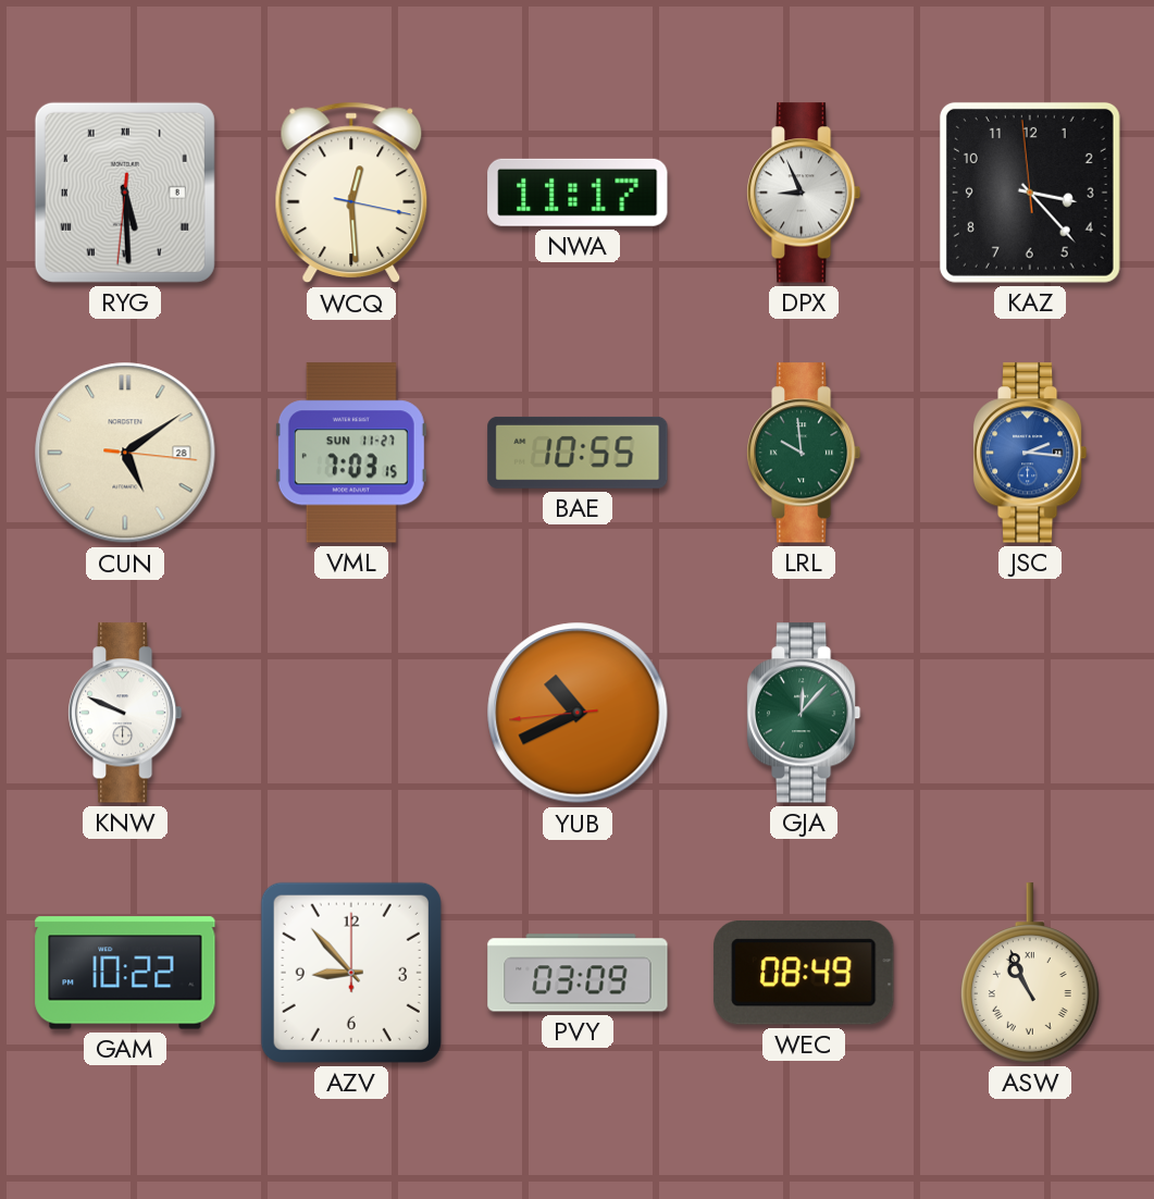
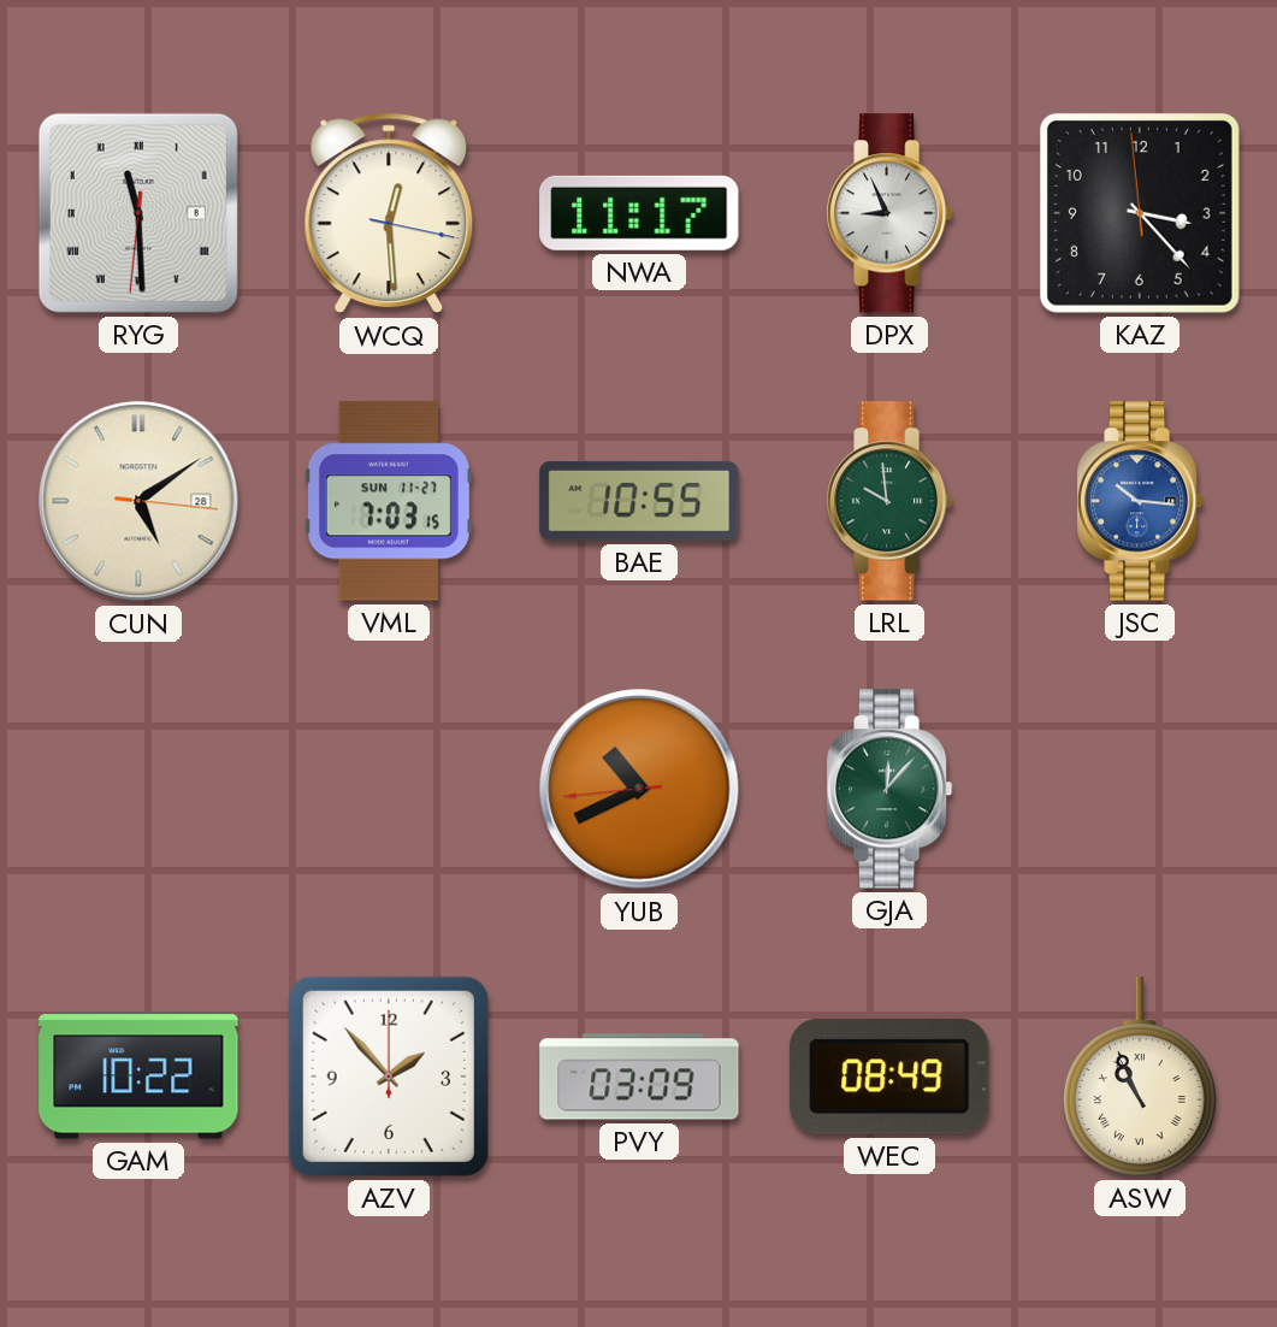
RYG: 5:29 -> 11:29 (138, 213)
JSC: 2:16 -> 10:16 (1140, 501)
KNW: 9:49 -> none (125, 713)
AZV: 8:53 -> 1:53 (389, 1077)
